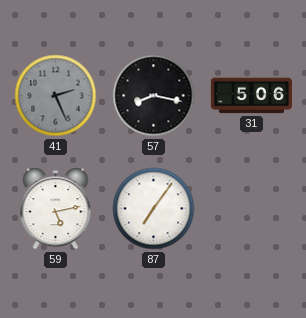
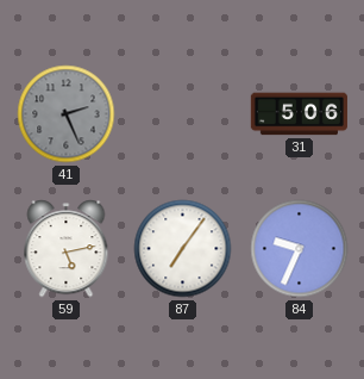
57: 8:17 -> none (154, 96)
84: none -> 9:34 (300, 249)
